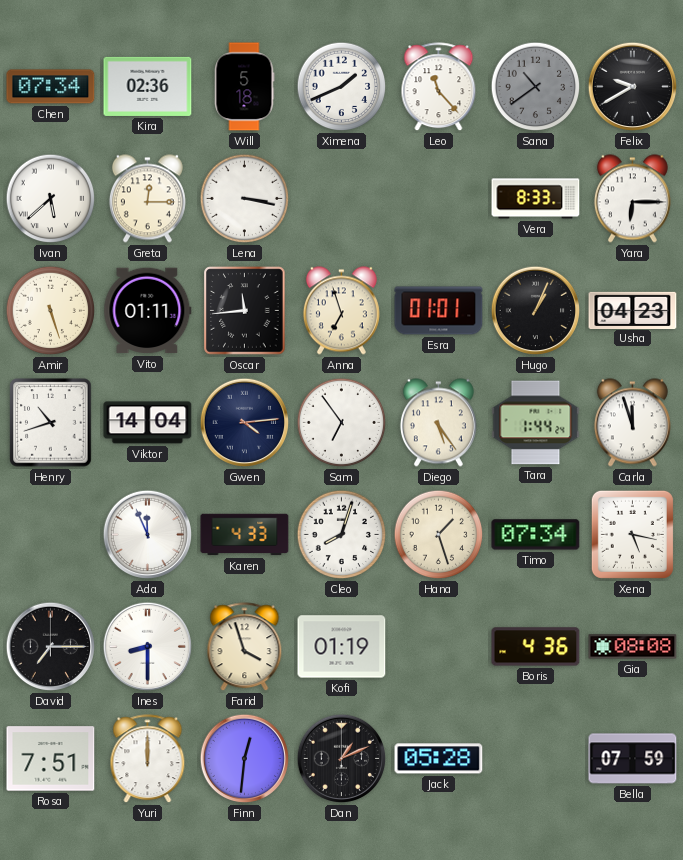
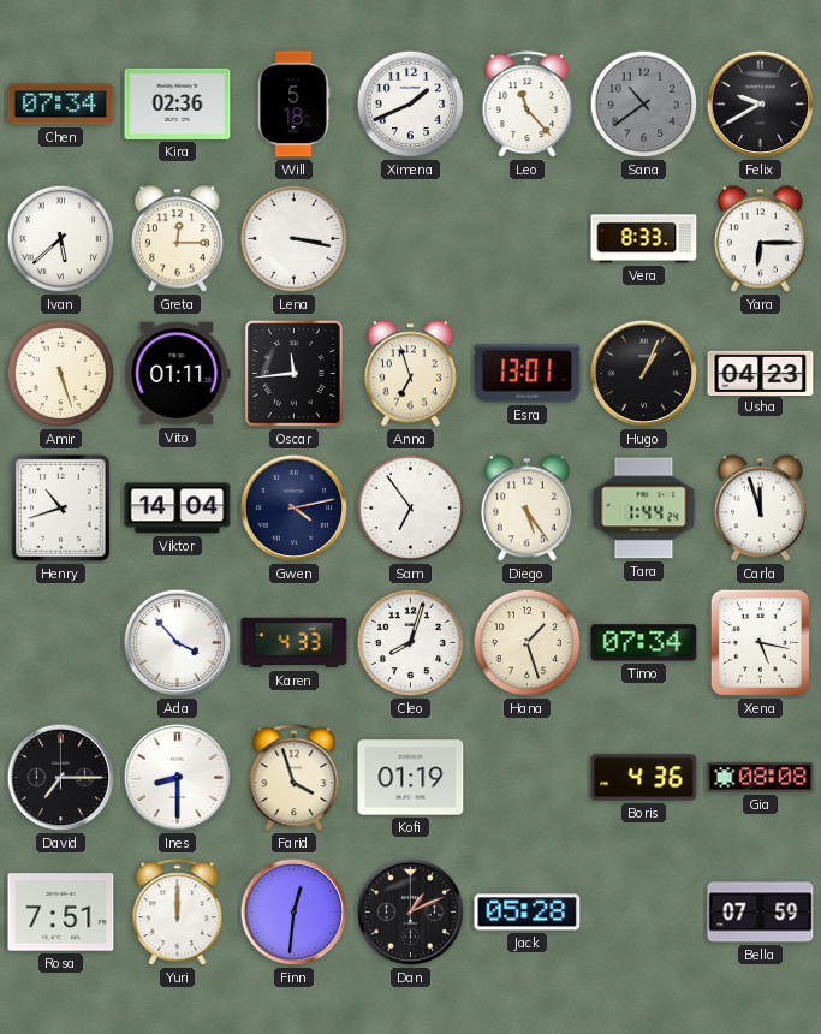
Esra: 01:01 -> 13:01 (528, 374)
Gwen: 4:14 -> 4:13 (295, 509)
Ada: 11:56 -> 3:53 (178, 643)
